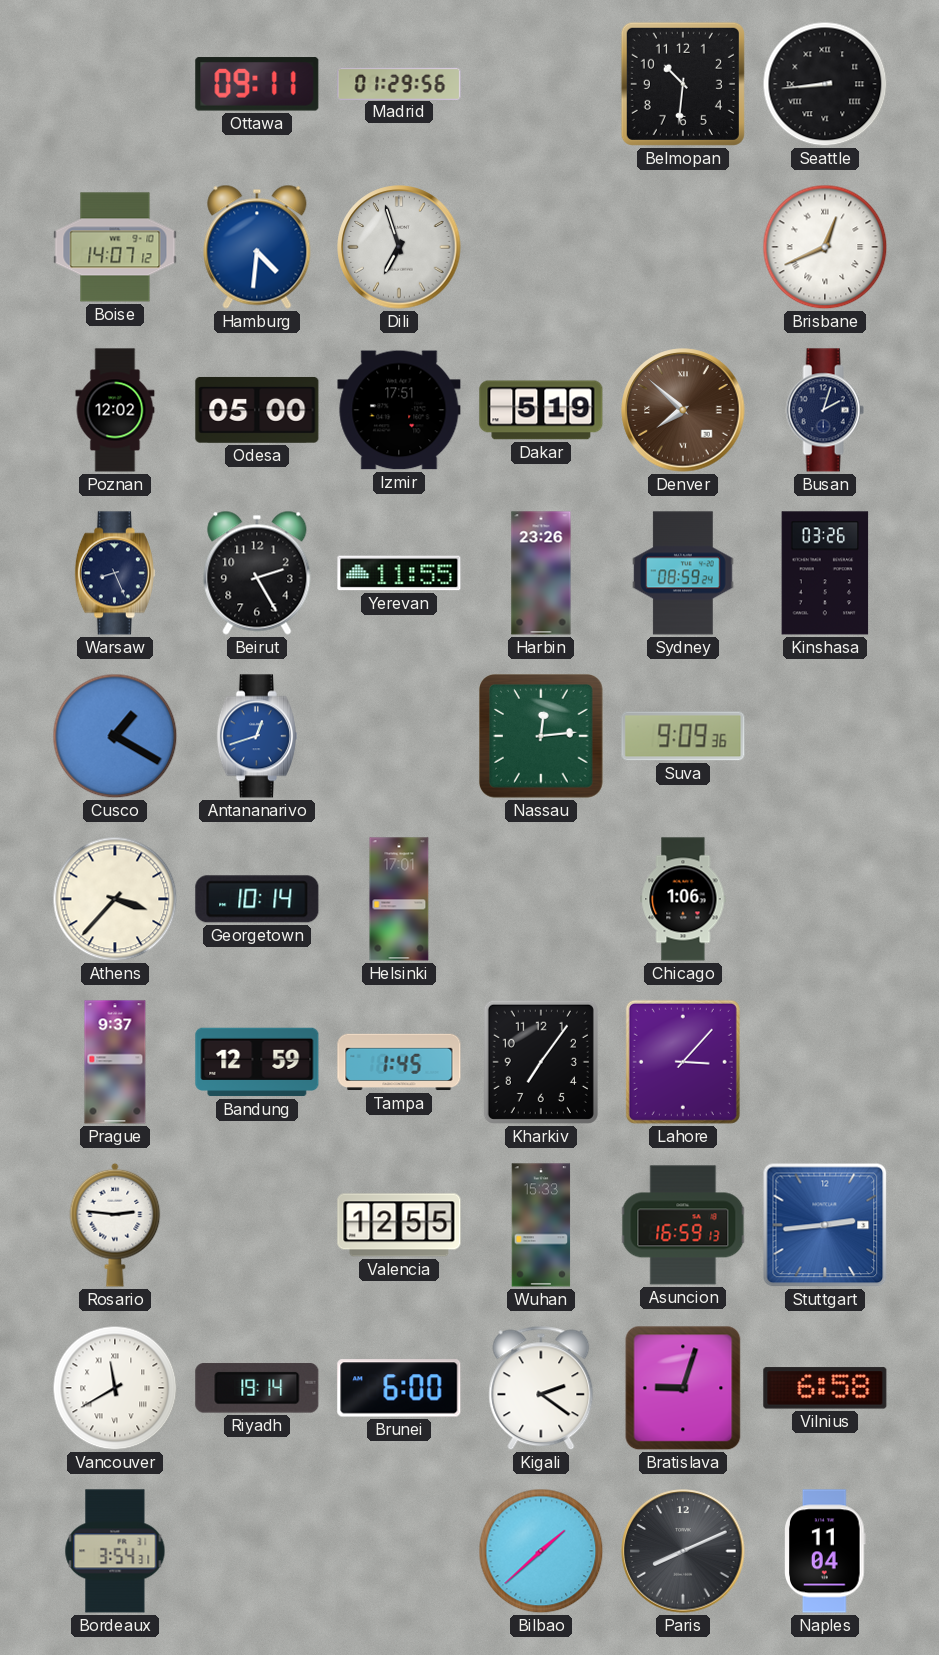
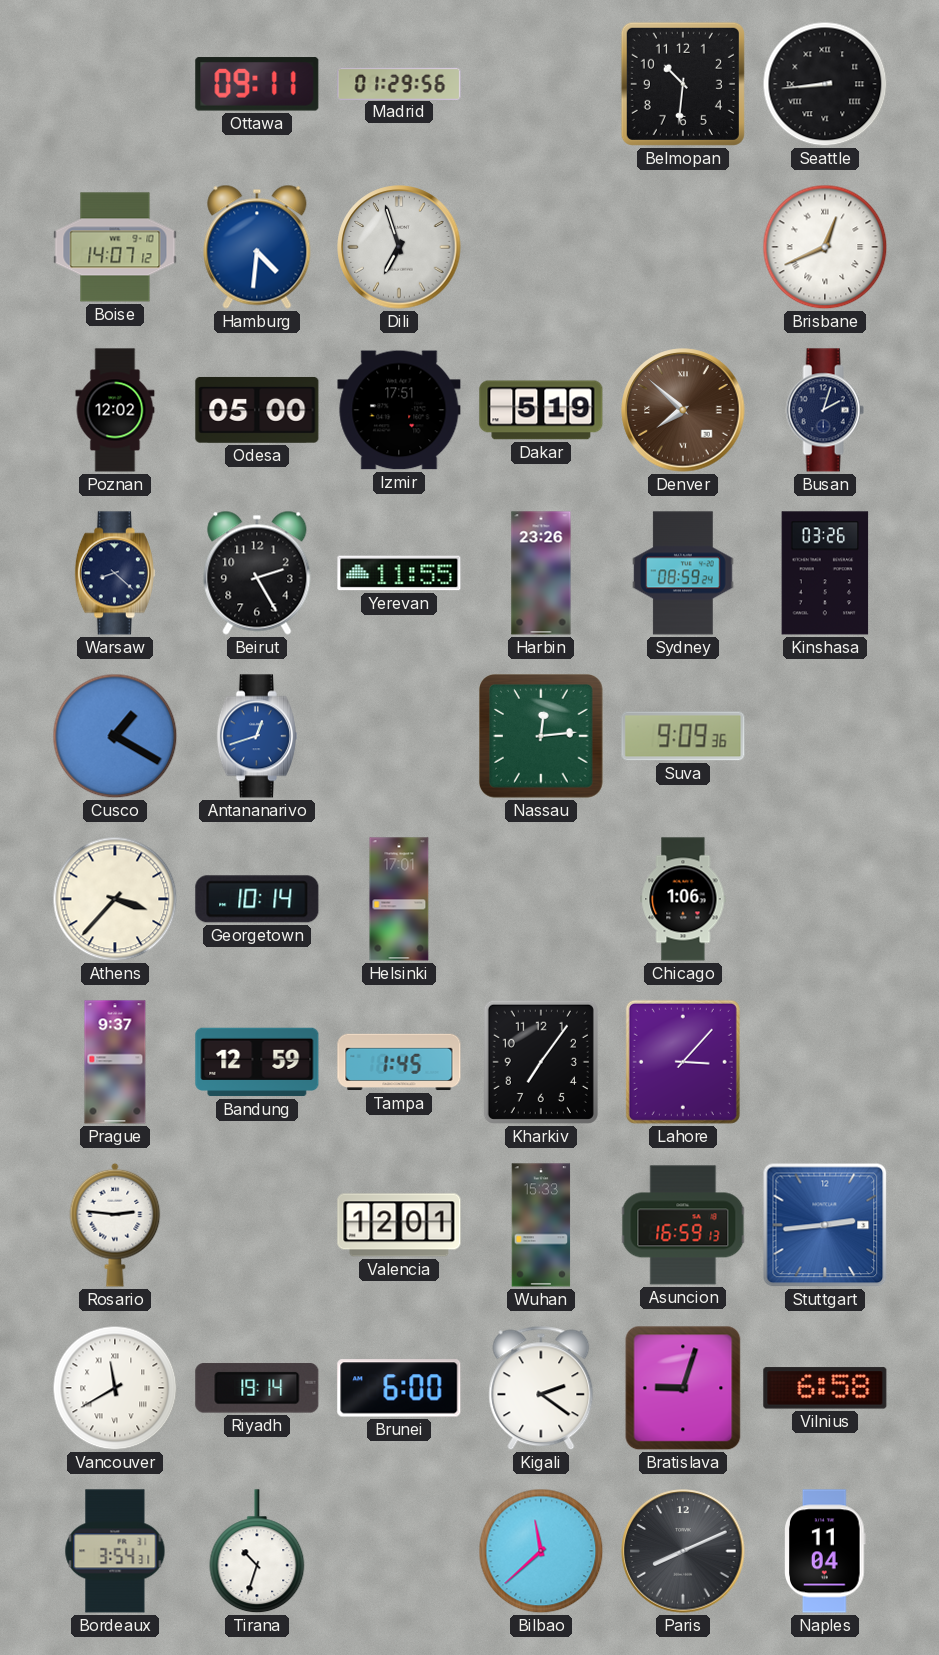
Warsaw: 8:26 -> 8:22 (115, 573)
Valencia: 12:55 -> 12:01 (399, 1225)
Tirana: none -> 10:33 (257, 1552)
Bilbao: 1:38 -> 11:38 (541, 1551)
